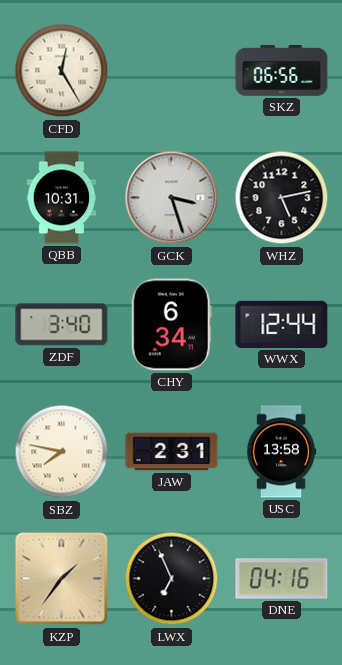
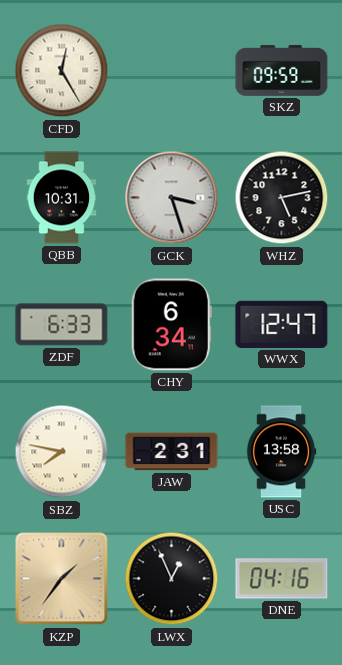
SKZ: 06:56 -> 09:59 (282, 70)
ZDF: 3:40 -> 6:33 (62, 325)
WWX: 12:44 -> 12:47 (282, 324)
LWX: 6:56 -> 12:56 (172, 579)
